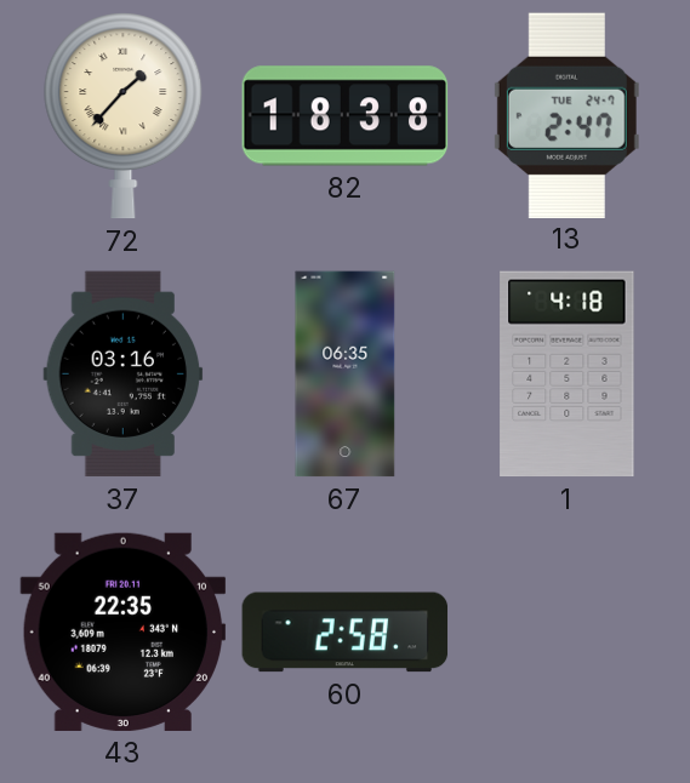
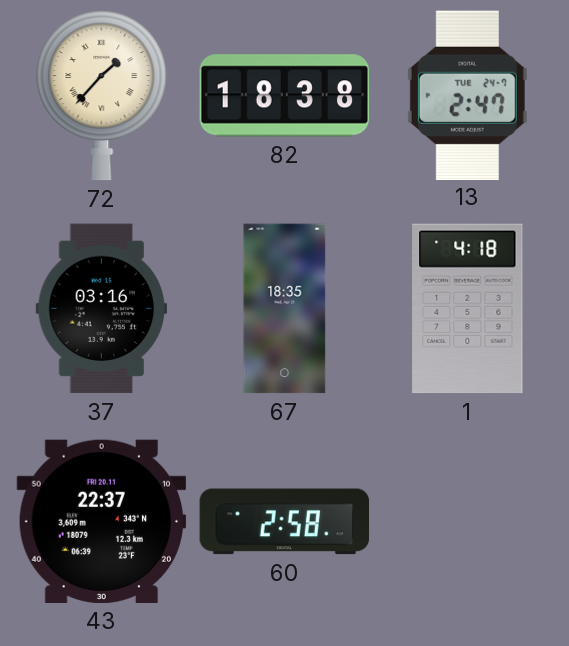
67: 06:35 -> 18:35 (285, 309)
43: 22:35 -> 22:37 (102, 521)
